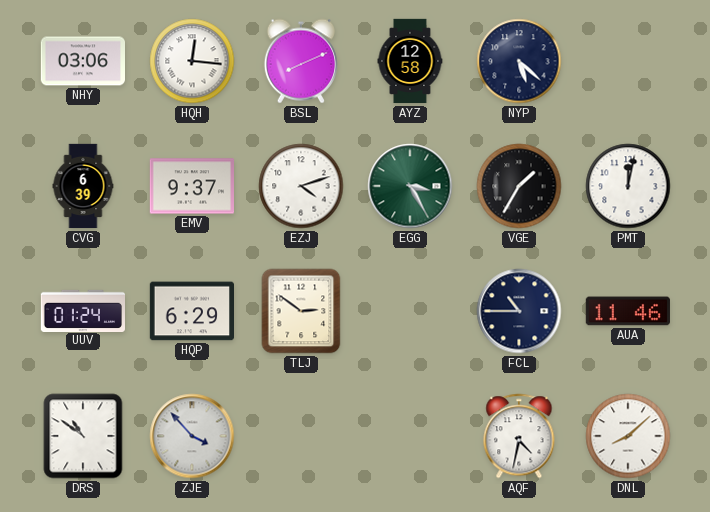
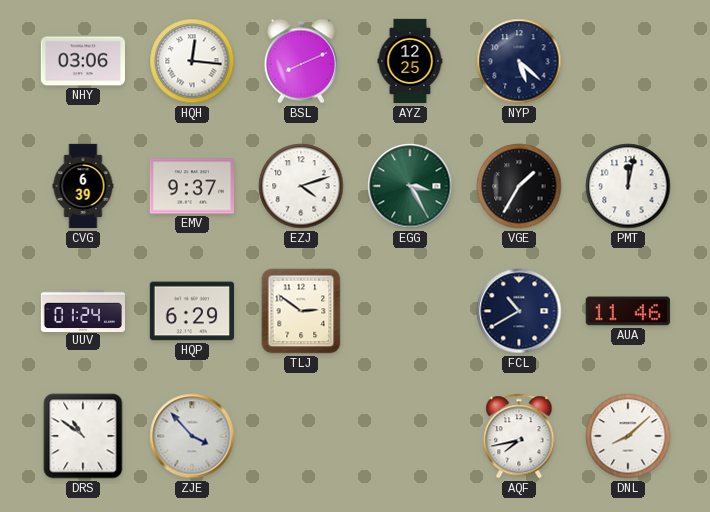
AYZ: 12:58 -> 12:25 (410, 61)
FCL: 10:45 -> 10:40 (519, 311)
AQF: 4:32 -> 7:43 (519, 436)
